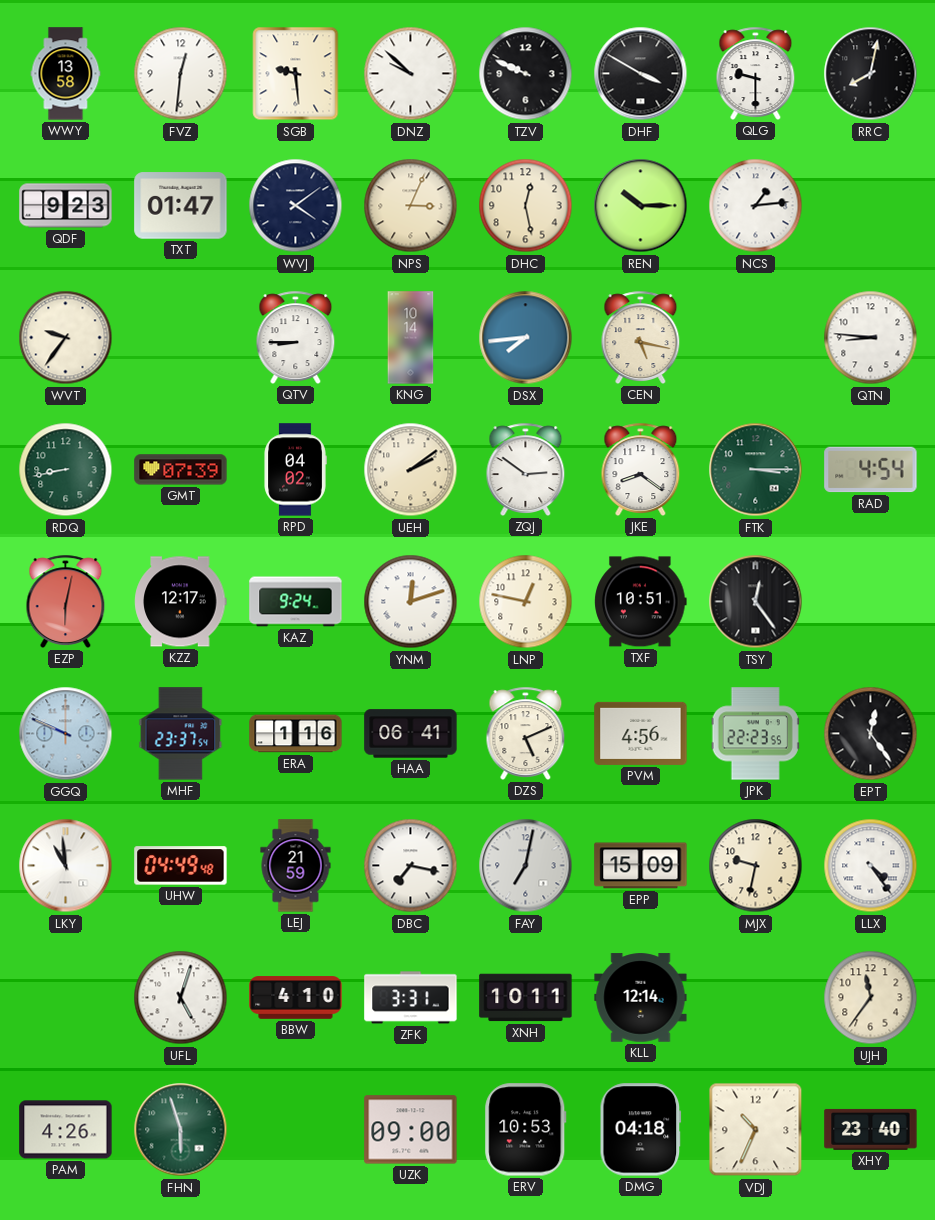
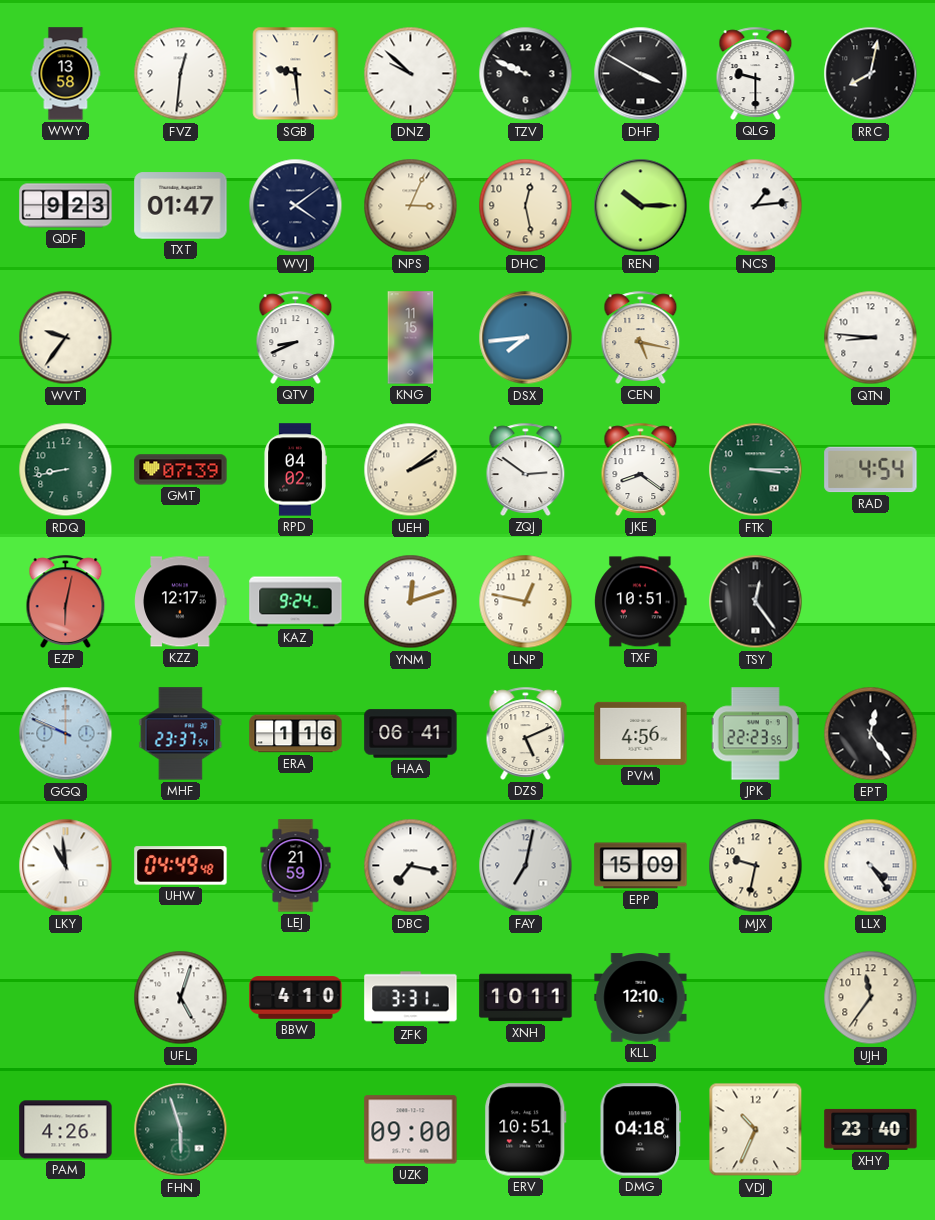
QTV: 8:45 -> 8:41 (296, 337)
KNG: 10:14 -> 11:15 (411, 338)
KLL: 12:14 -> 12:10 (641, 998)
ERV: 10:53 -> 10:51 (526, 1130)
